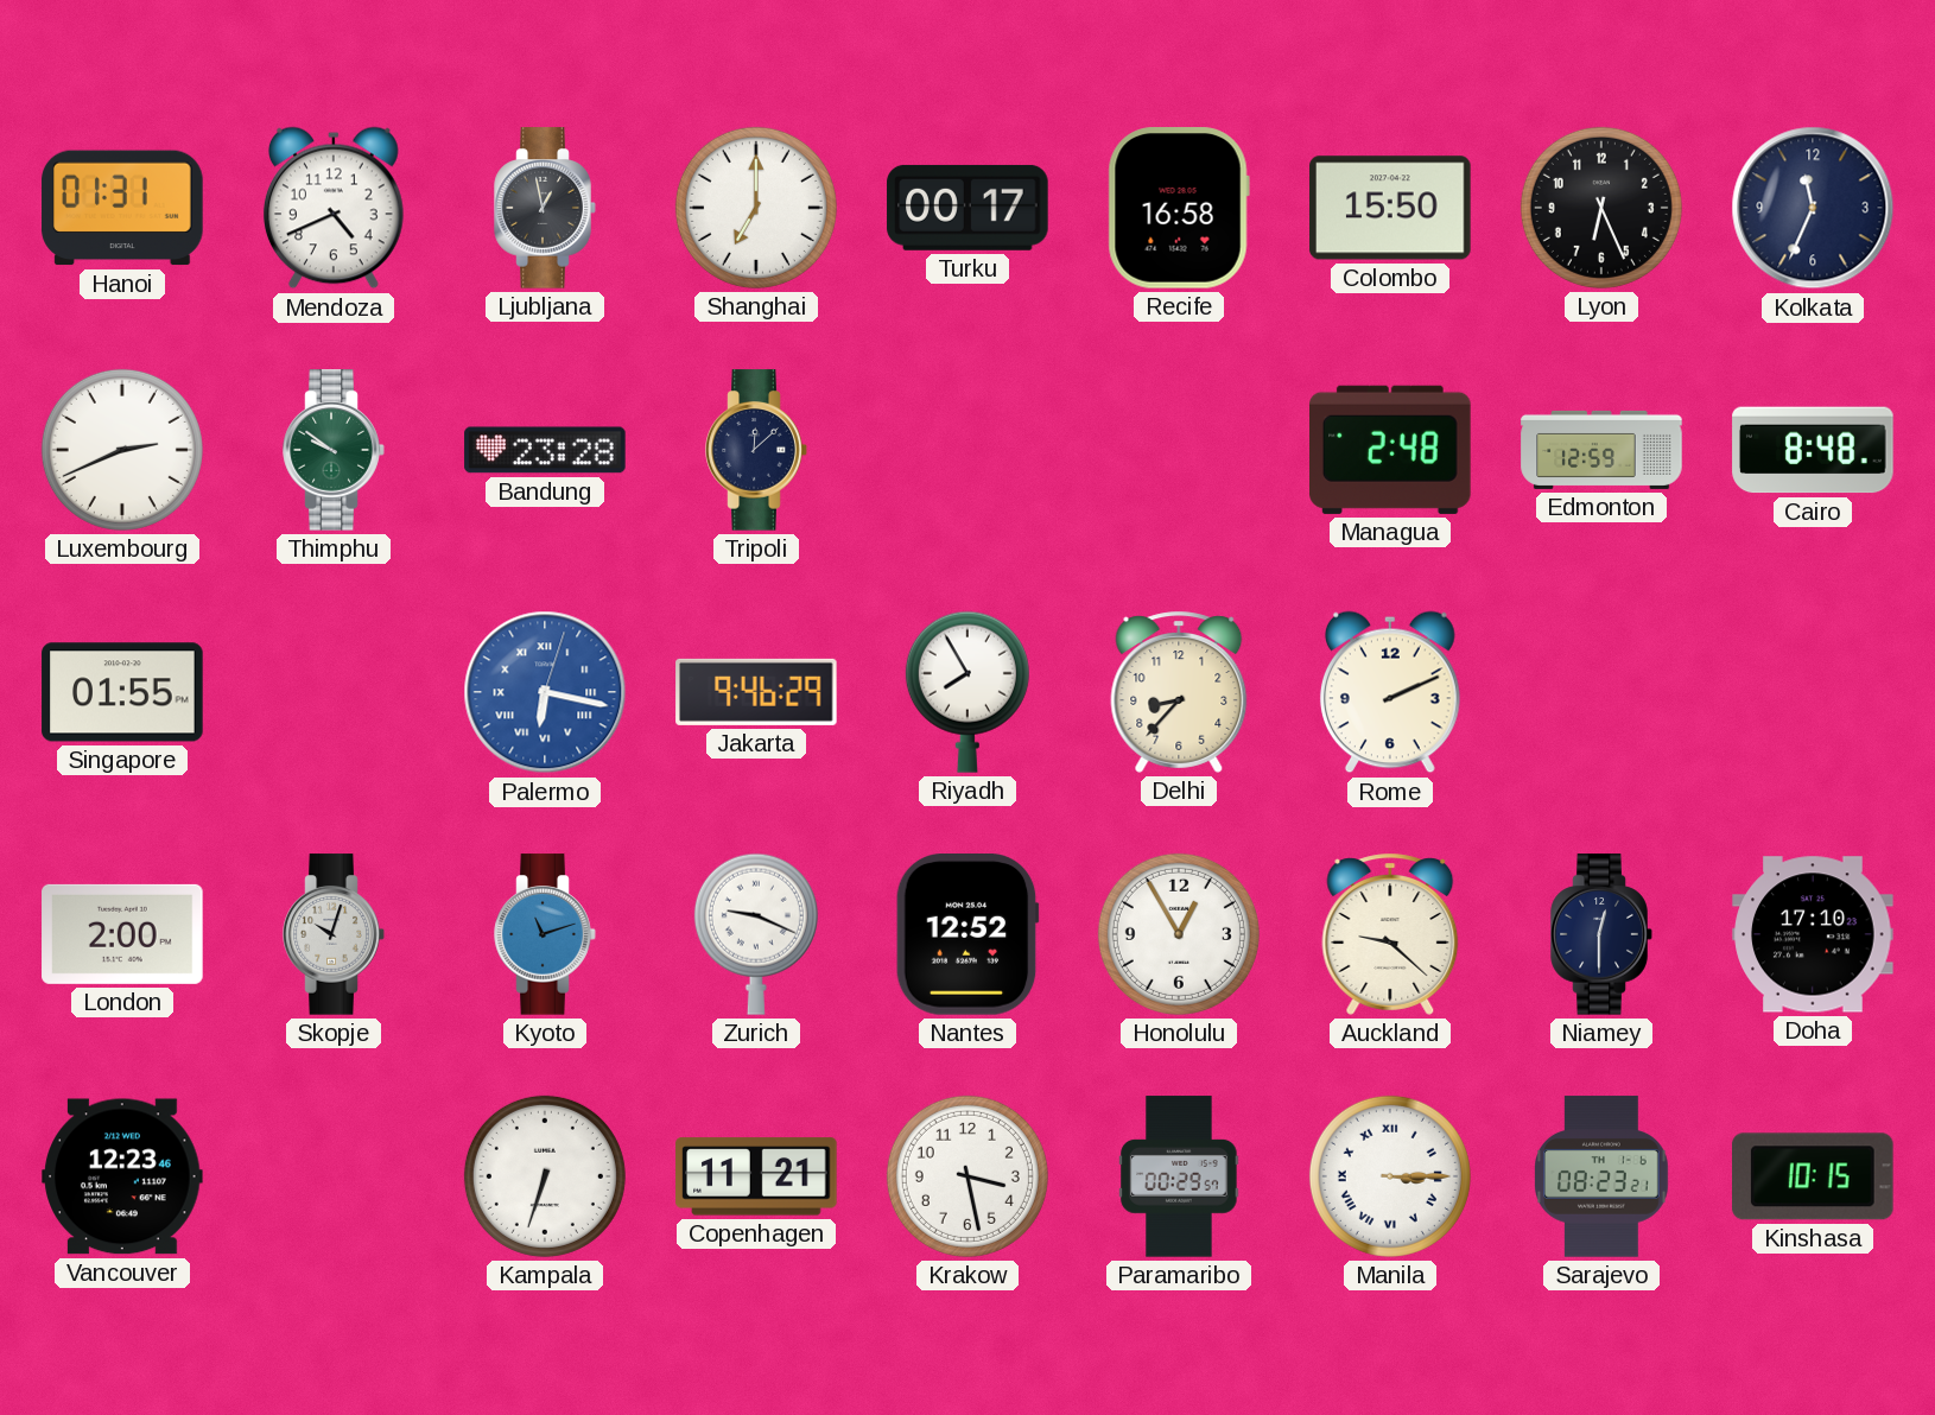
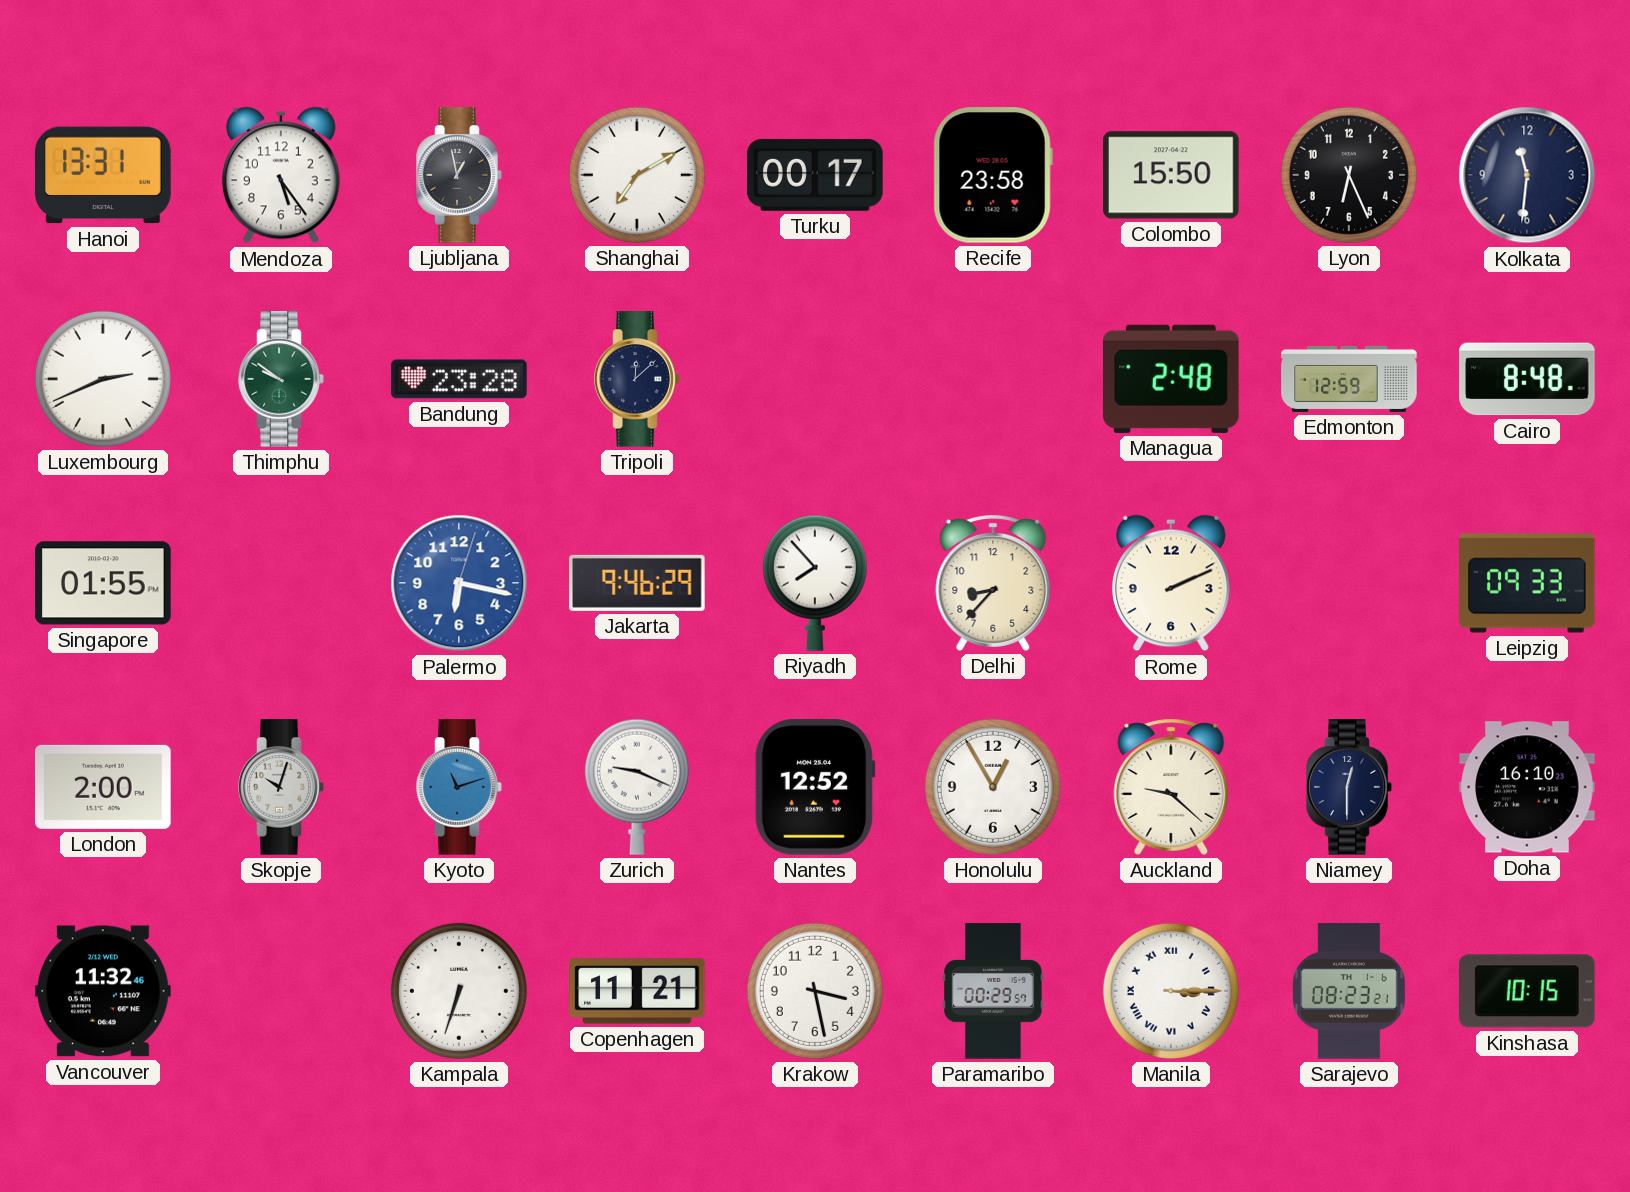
Hanoi: 01:31 -> 13:31 (103, 175)
Mendoza: 4:41 -> 5:24 (281, 175)
Shanghai: 7:00 -> 7:10 (637, 175)
Recife: 16:58 -> 23:58 (993, 175)
Kolkata: 11:34 -> 11:31 (1527, 175)
Palermo numerals: Roman -> Arabic (459, 583)
Riyadh: 7:55 -> 7:53 (815, 583)
Leipzig: none -> 09:33 (1527, 583)
Doha: 17:10 -> 16:10 (1527, 787)
Vancouver: 12:23 -> 11:32 (103, 991)
